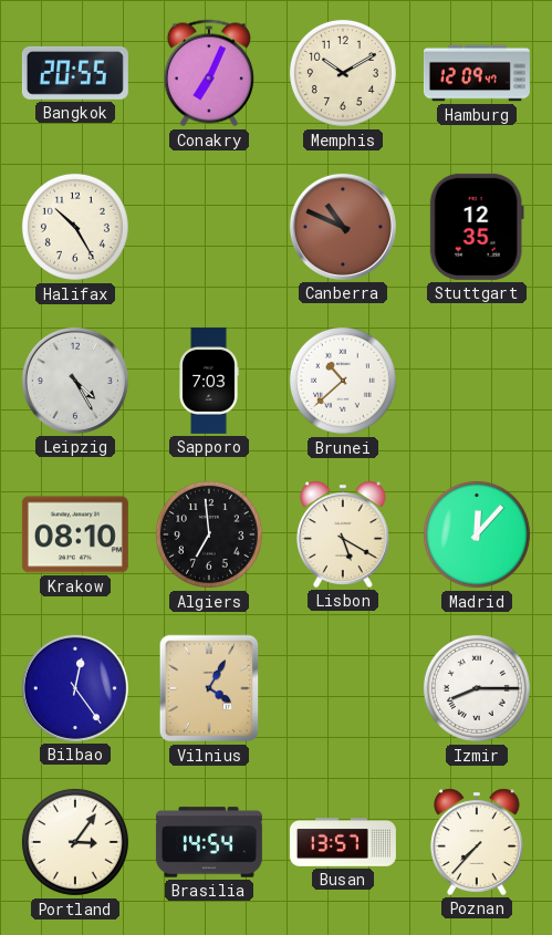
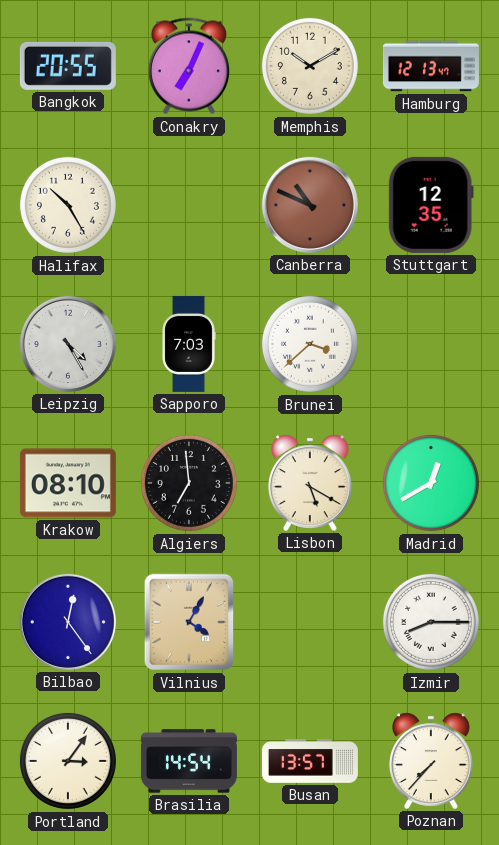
Hamburg: 12:09 -> 12:13 (431, 66)
Brunei: 10:38 -> 3:38 (310, 344)
Madrid: 12:07 -> 12:40 (431, 483)
